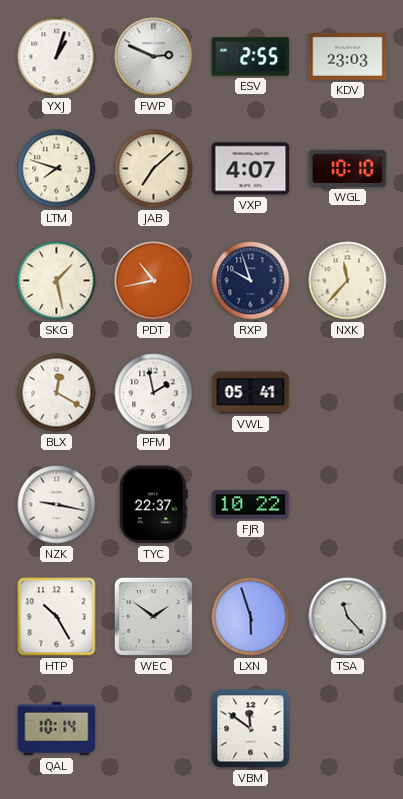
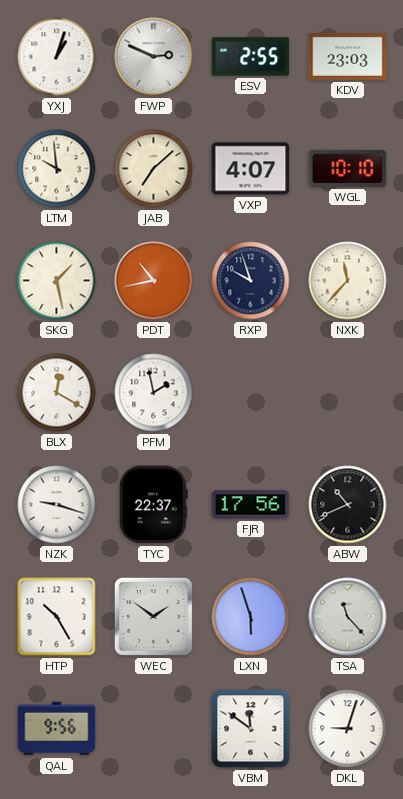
LTM: 7:48 -> 9:59 (57, 169)
VWL: 05:41 -> none (251, 393)
NZK: 9:17 -> 9:18 (57, 505)
FJR: 10:22 -> 17:56 (251, 505)
ABW: none -> 10:41 (348, 505)
QAL: 10:14 -> 9:56 (57, 729)
DKL: none -> 9:03 (348, 729)
